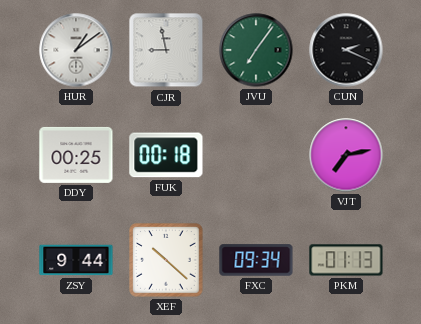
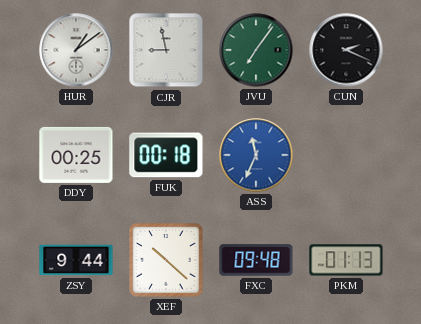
ASS: none -> 11:34 (256, 155)
VJT: 7:13 -> none (346, 155)
FXC: 09:34 -> 09:48 (256, 260)
